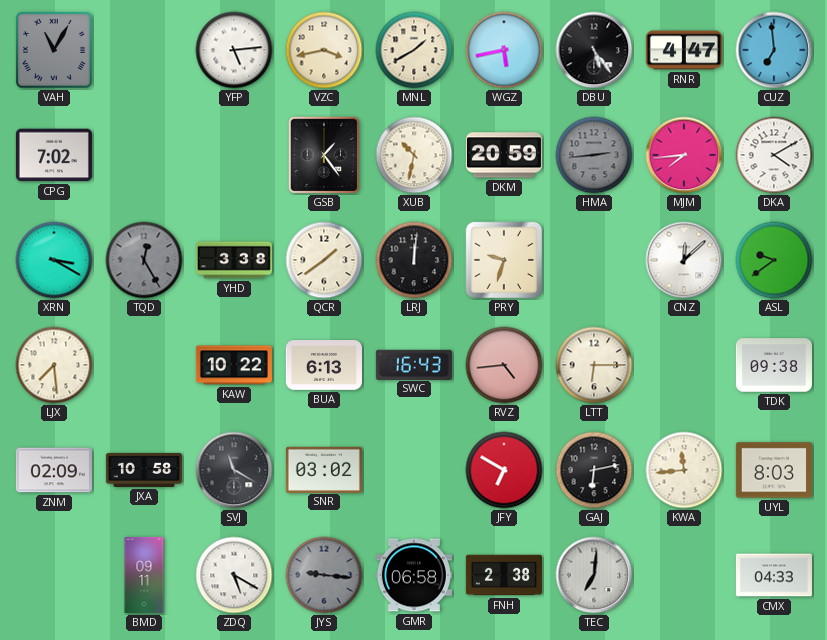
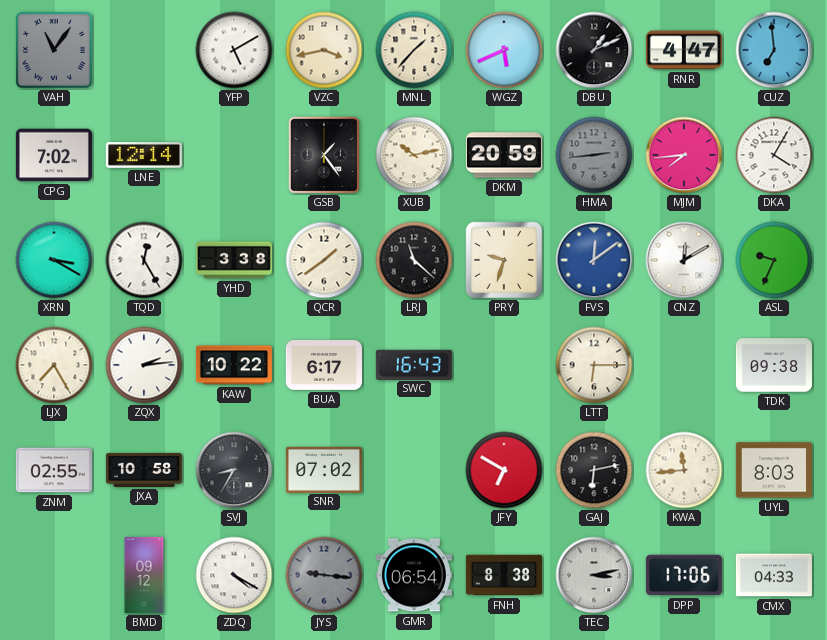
VAH: 11:05 -> 11:06 (54, 50)
YFP: 5:14 -> 5:10 (234, 50)
MNL: 1:40 -> 1:37 (414, 50)
WGZ: 5:43 -> 5:41 (504, 50)
DBU: 5:24 -> 1:11 (594, 50)
LNE: none -> 12:14 (144, 155)
XUB: 10:32 -> 10:13 (414, 155)
DKA: 4:10 -> 4:05 (774, 155)
TQD dial: grey -> white (144, 260)
LRJ: 12:01 -> 11:22 (414, 260)
FVS: none -> 12:09 (594, 260)
CNZ: 12:08 -> 12:10 (684, 260)
ASL: 9:39 -> 9:34 (774, 260)
LJX: 7:29 -> 7:25 (54, 365)
ZQX: none -> 2:14 (144, 365)
BUA: 6:13 -> 6:17 (324, 366)
RVZ: 4:44 -> none (504, 365)
ZNM: 02:09 -> 02:55 (54, 470)
SVJ: 11:20 -> 8:35 (234, 470)
SNR: 03:02 -> 07:02 (324, 469)
BMD: 09:11 -> 09:12 (144, 575)
ZDQ: 5:20 -> 4:20 (234, 575)
GMR: 06:58 -> 06:54 (414, 575)
FNH: 2:38 -> 8:38 (504, 575)
TEC: 7:01 -> 3:13 (594, 575)
DPP: none -> 17:06 (684, 575)
